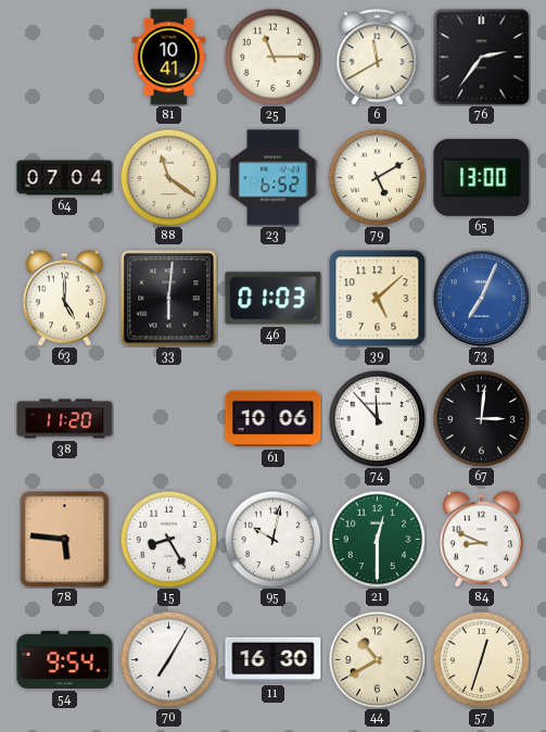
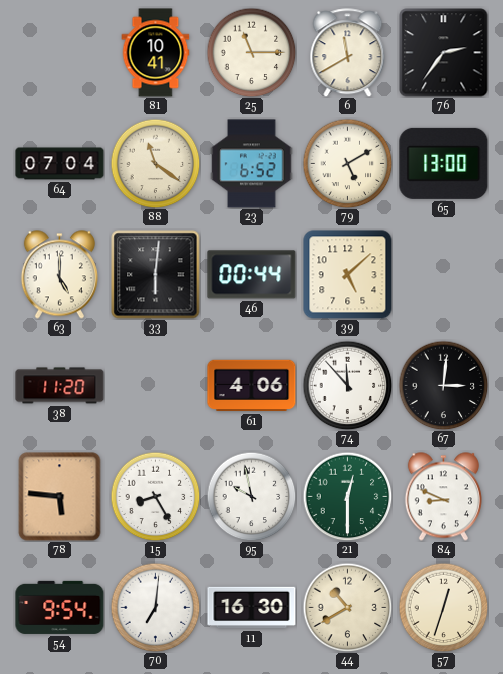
46: 01:03 -> 00:44 (252, 275)
73: 7:04 -> none (481, 298)
61: 10:06 -> 4:06 (252, 386)
95: 10:02 -> 9:58 (251, 496)
70: 7:05 -> 7:01 (155, 607)
